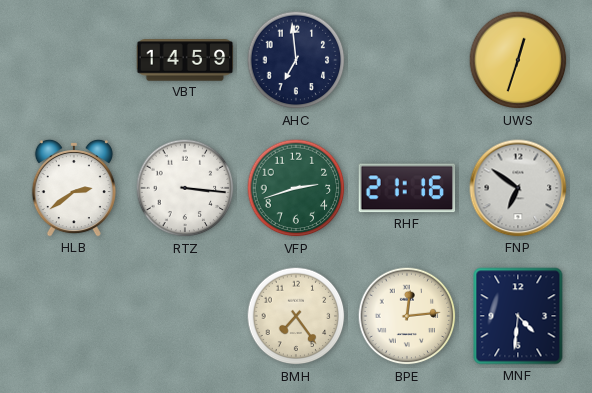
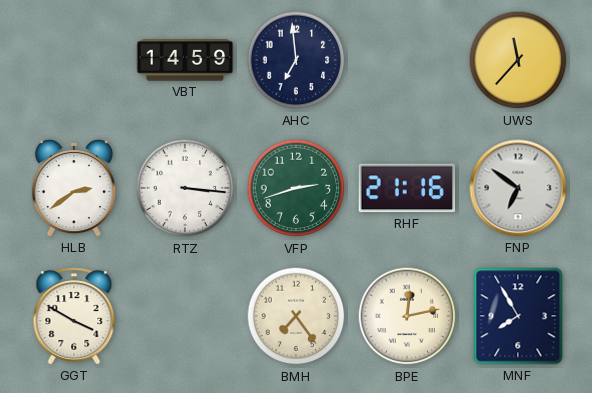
UWS: 12:33 -> 11:37 (518, 60)
GGT: none -> 3:50 (74, 316)
BPE: 12:14 -> 12:13 (407, 316)
MNF: 4:31 -> 7:55 (518, 316)
